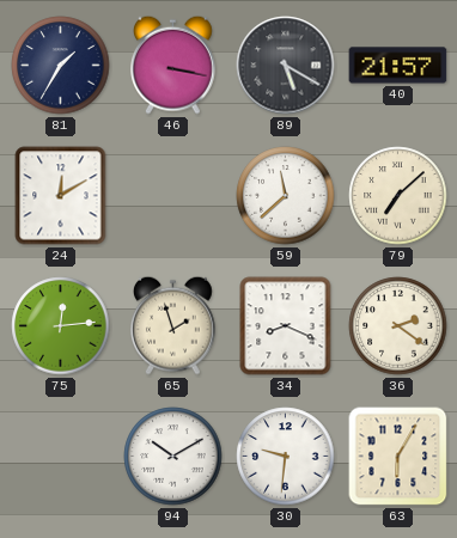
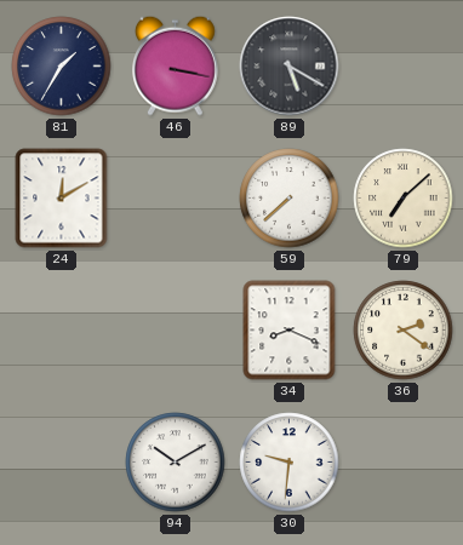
40: 21:57 -> none (398, 66)
59: 11:38 -> 7:38 (290, 199)
75: 12:14 -> none (61, 326)
65: 1:57 -> none (173, 325)
63: 6:05 -> none (398, 457)
